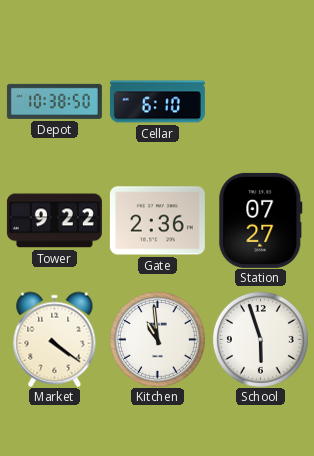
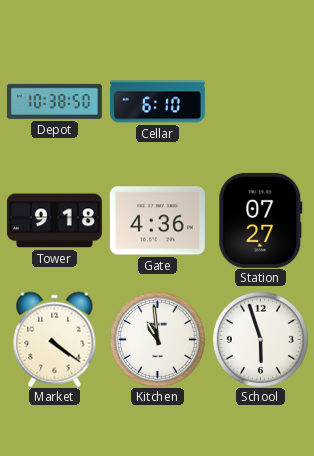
Tower: 9:22 -> 9:18 (54, 221)
Gate: 2:36 -> 4:36 (157, 221)
